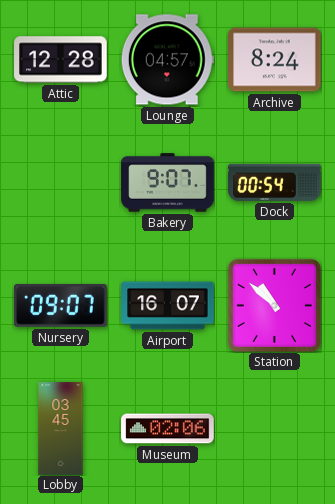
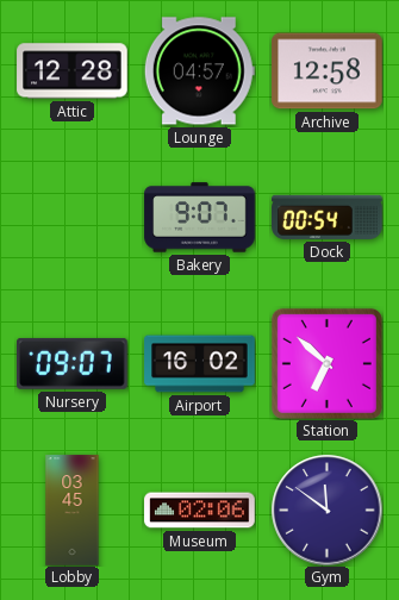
Archive: 8:24 -> 12:58 (328, 71)
Airport: 16:07 -> 16:02 (200, 364)
Station: 10:52 -> 6:52 (326, 363)
Gym: none -> 11:51 (326, 510)
